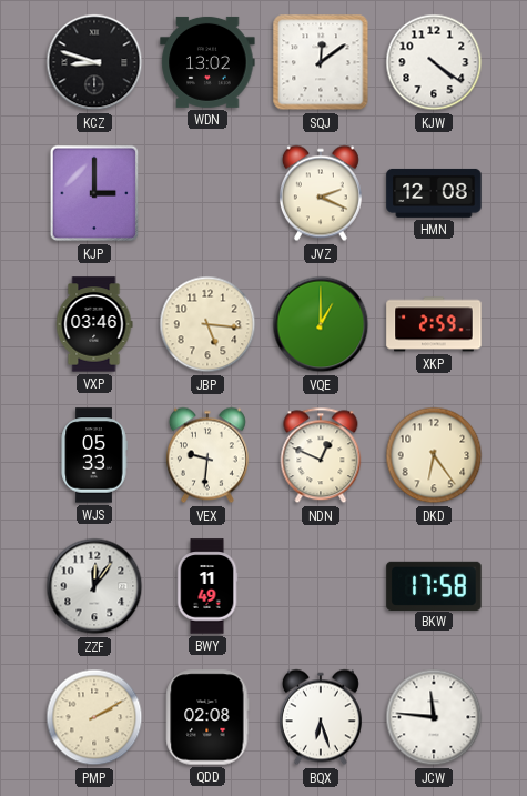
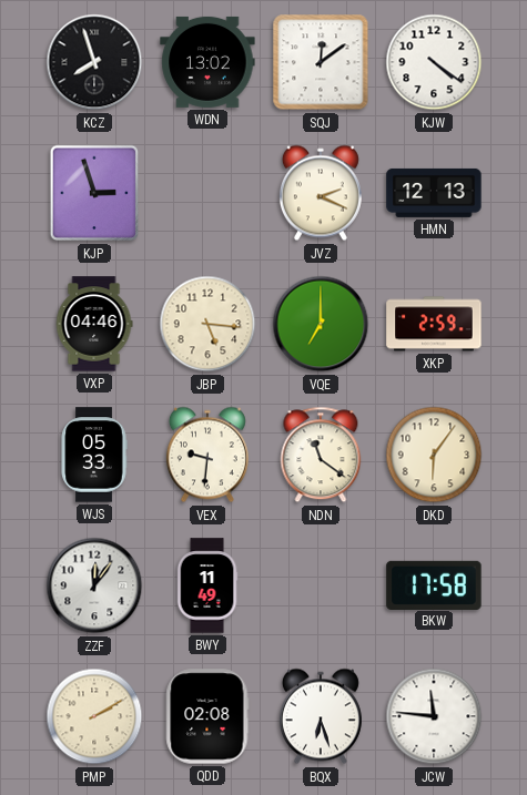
KCZ: 8:48 -> 7:57 (94, 62)
KJP: 3:00 -> 2:57 (94, 193)
HMN: 12:08 -> 12:13 (434, 193)
VXP: 03:46 -> 04:46 (94, 324)
VQE: 1:00 -> 7:00 (321, 324)
NDN: 12:49 -> 11:21 (321, 455)
DKD: 6:24 -> 6:06 (434, 455)
